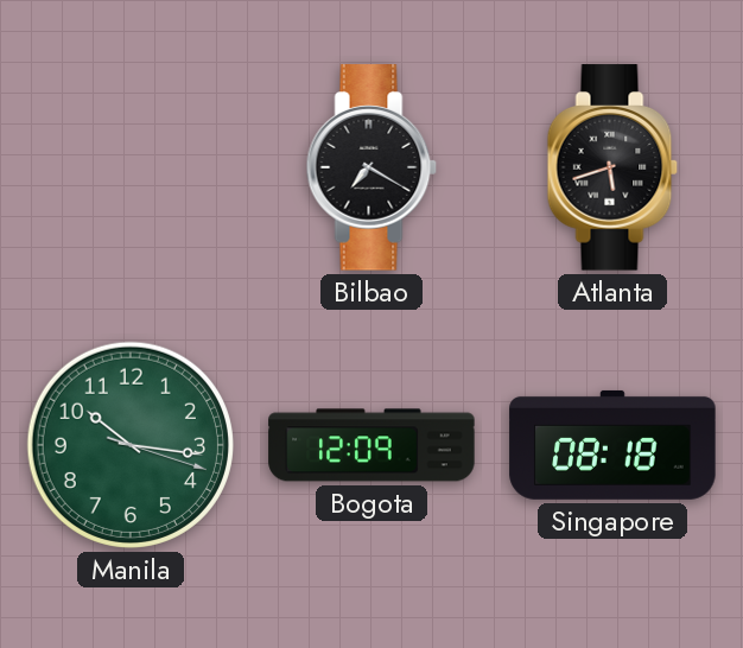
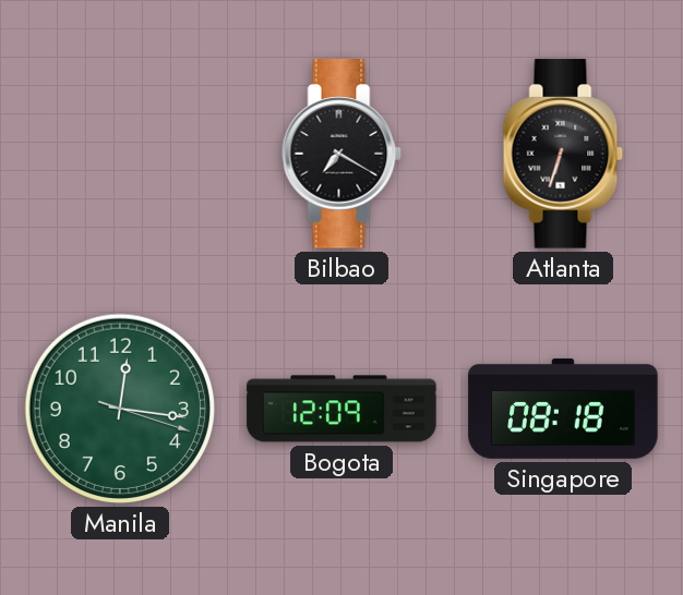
Atlanta: 5:42 -> 6:33 (563, 154)
Manila: 10:16 -> 12:16 (120, 409)
